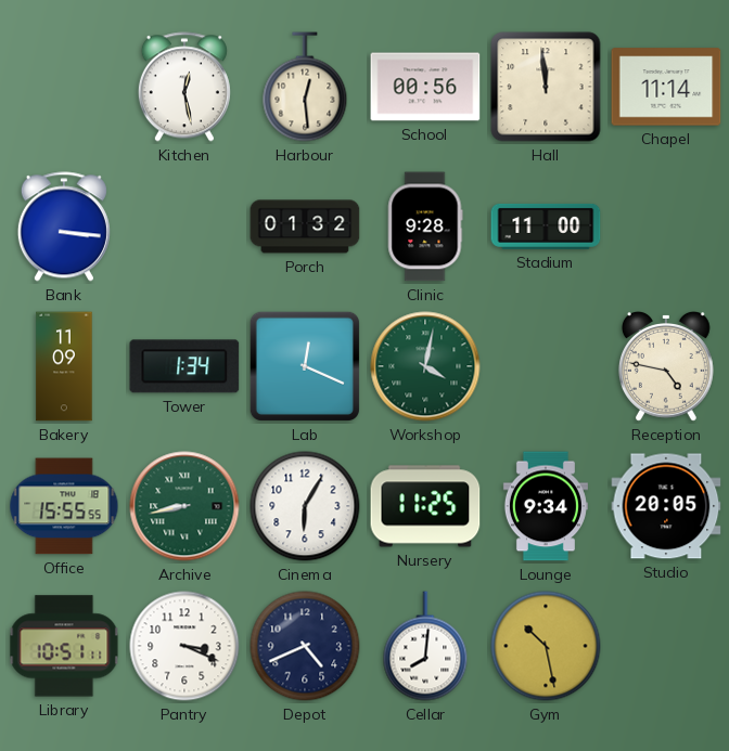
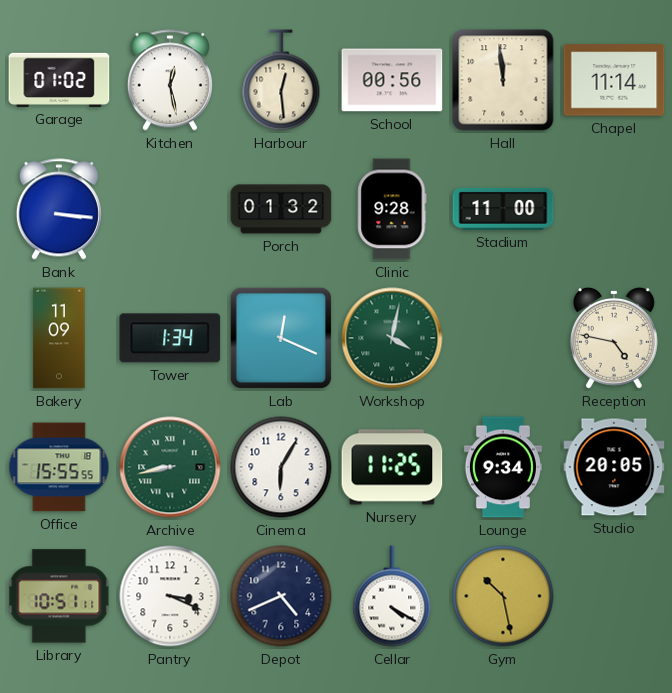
Garage: none -> 01:02 (59, 80)
Cellar: 8:01 -> 4:20 (392, 596)
